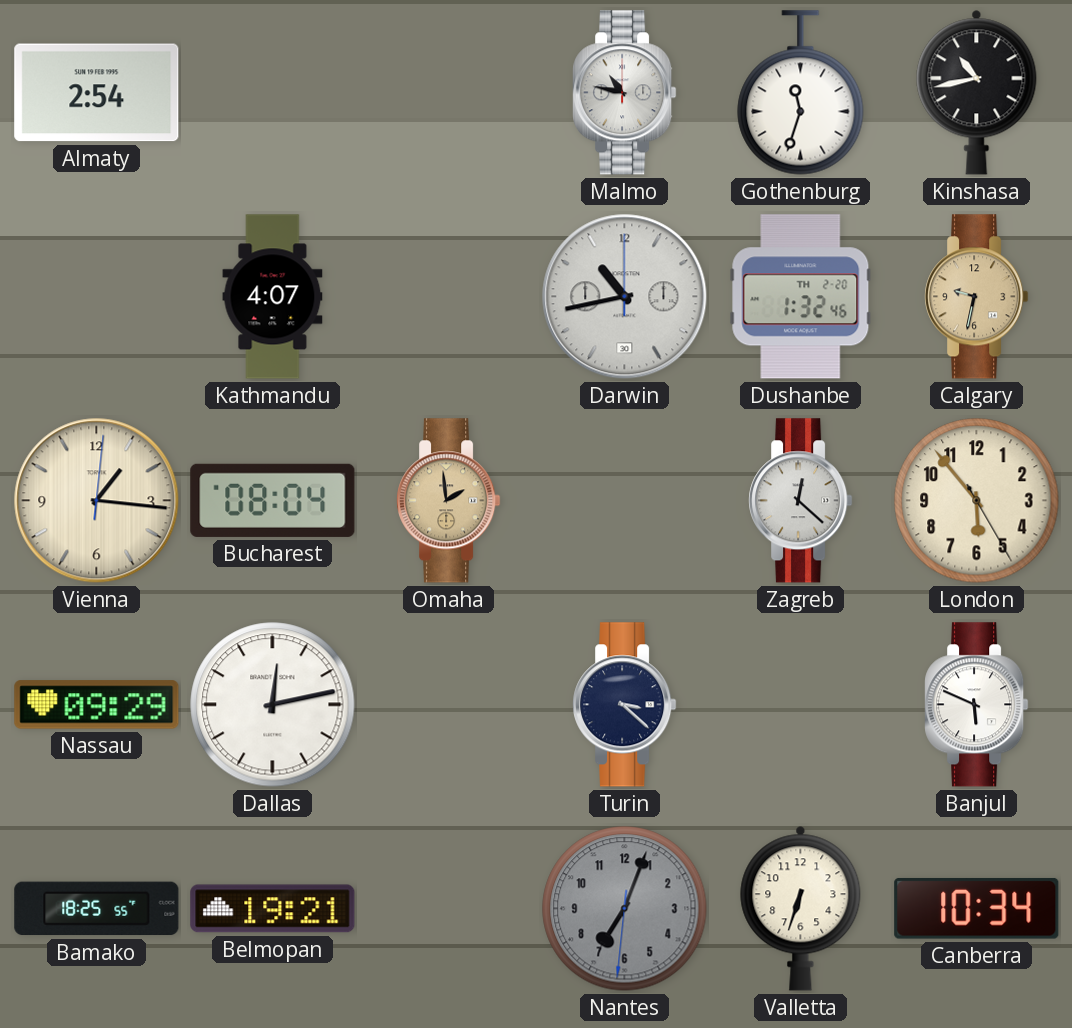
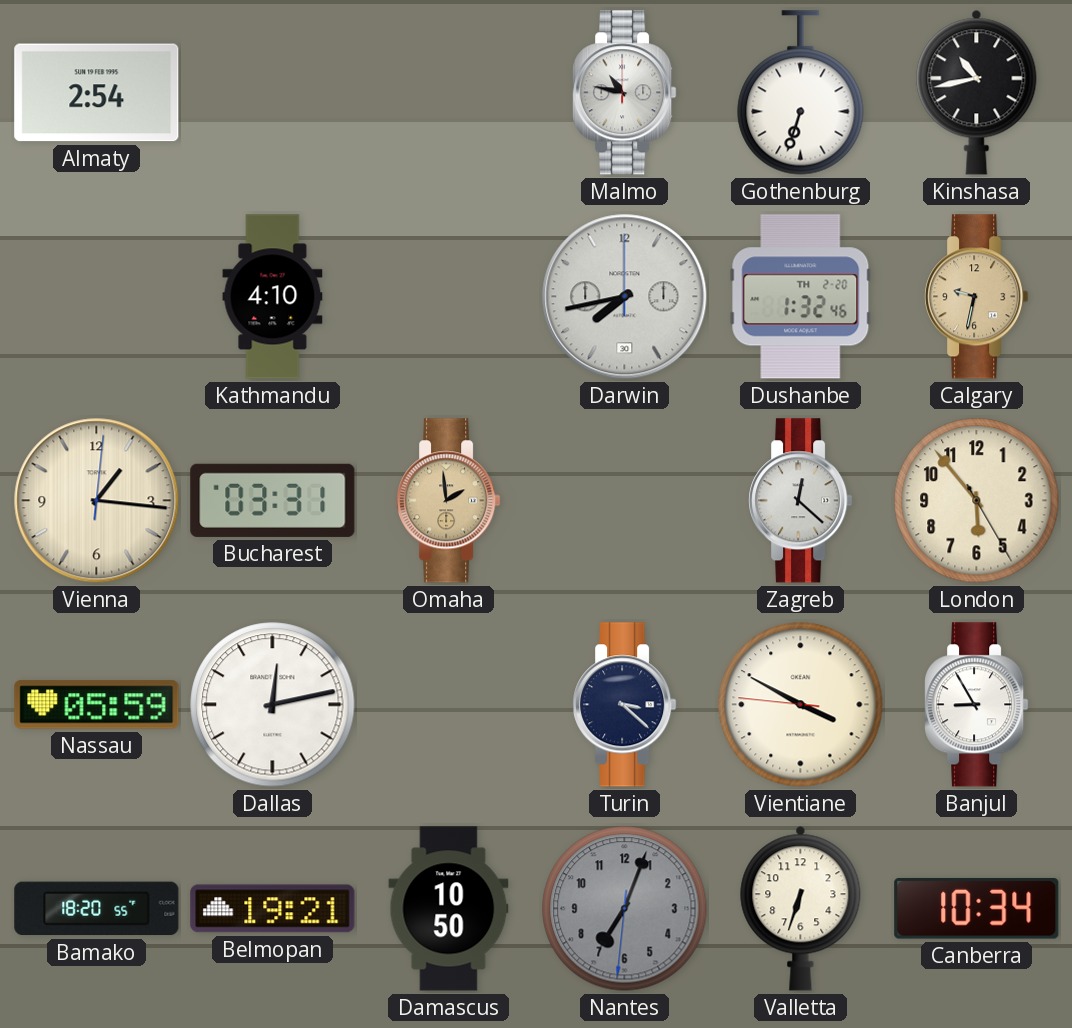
Gothenburg: 11:33 -> 6:33 (801, 93)
Kathmandu: 4:07 -> 4:10 (273, 297)
Darwin: 10:43 -> 7:43 (625, 297)
Bucharest: 08:04 -> 03:31 (273, 500)
Nassau: 09:29 -> 05:59 (97, 705)
Vientiane: none -> 3:49 (801, 705)
Banjul: 5:49 -> 8:55 (977, 705)
Bamako: 18:25 -> 18:20 (97, 909)
Damascus: none -> 10:50 (449, 909)
